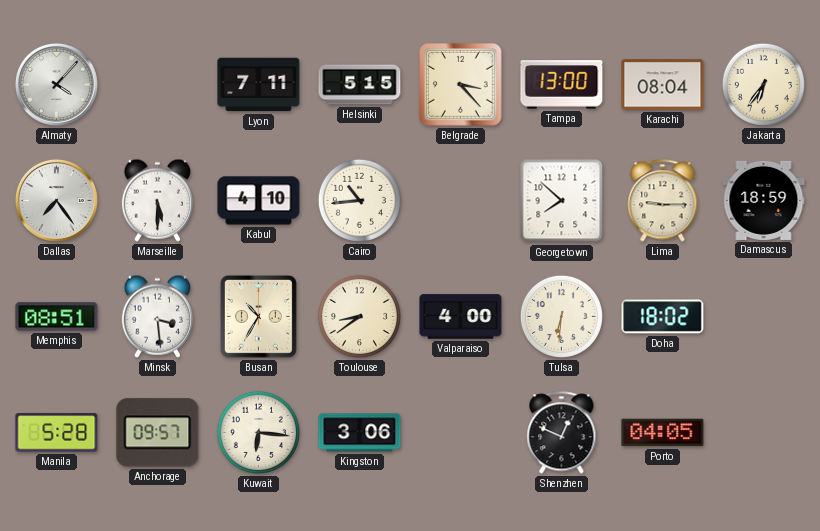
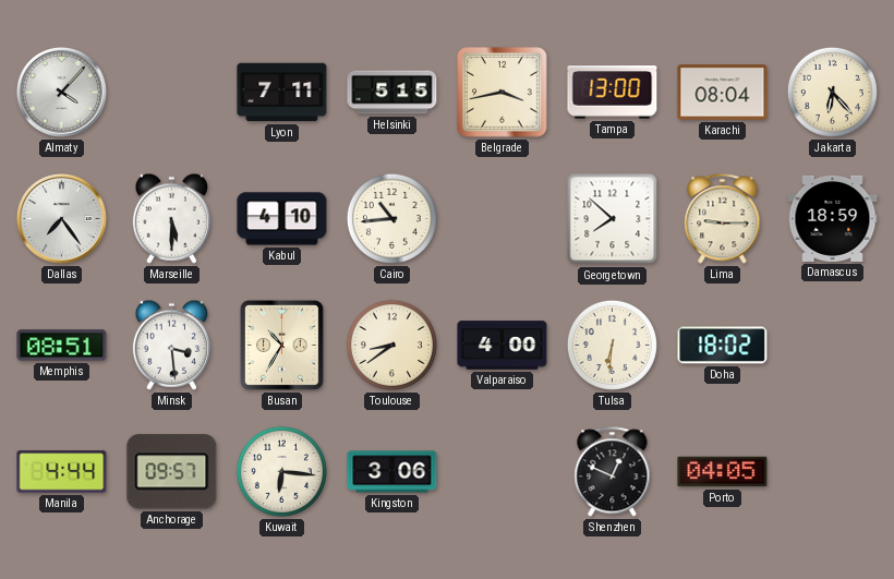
Belgrade: 3:23 -> 3:43 (503, 93)
Jakarta: 6:36 -> 6:23 (832, 92)
Manila: 5:28 -> 4:44 (62, 472)
